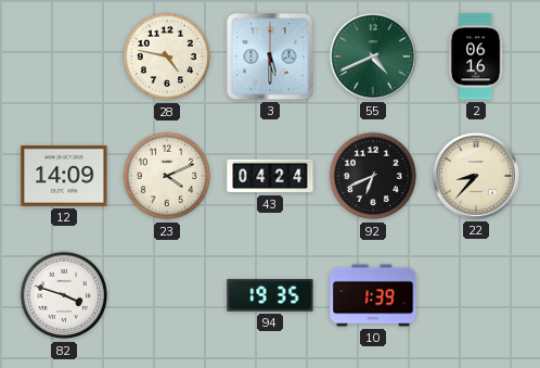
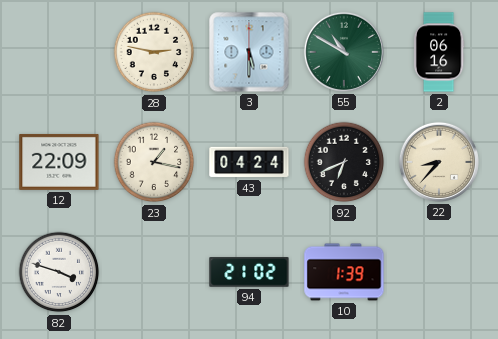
28: 4:47 -> 2:47 (154, 52)
55: 4:41 -> 10:50 (344, 52)
12: 14:09 -> 22:09 (59, 162)
23: 4:11 -> 1:17 (154, 162)
94: 19:35 -> 21:02 (249, 272)
